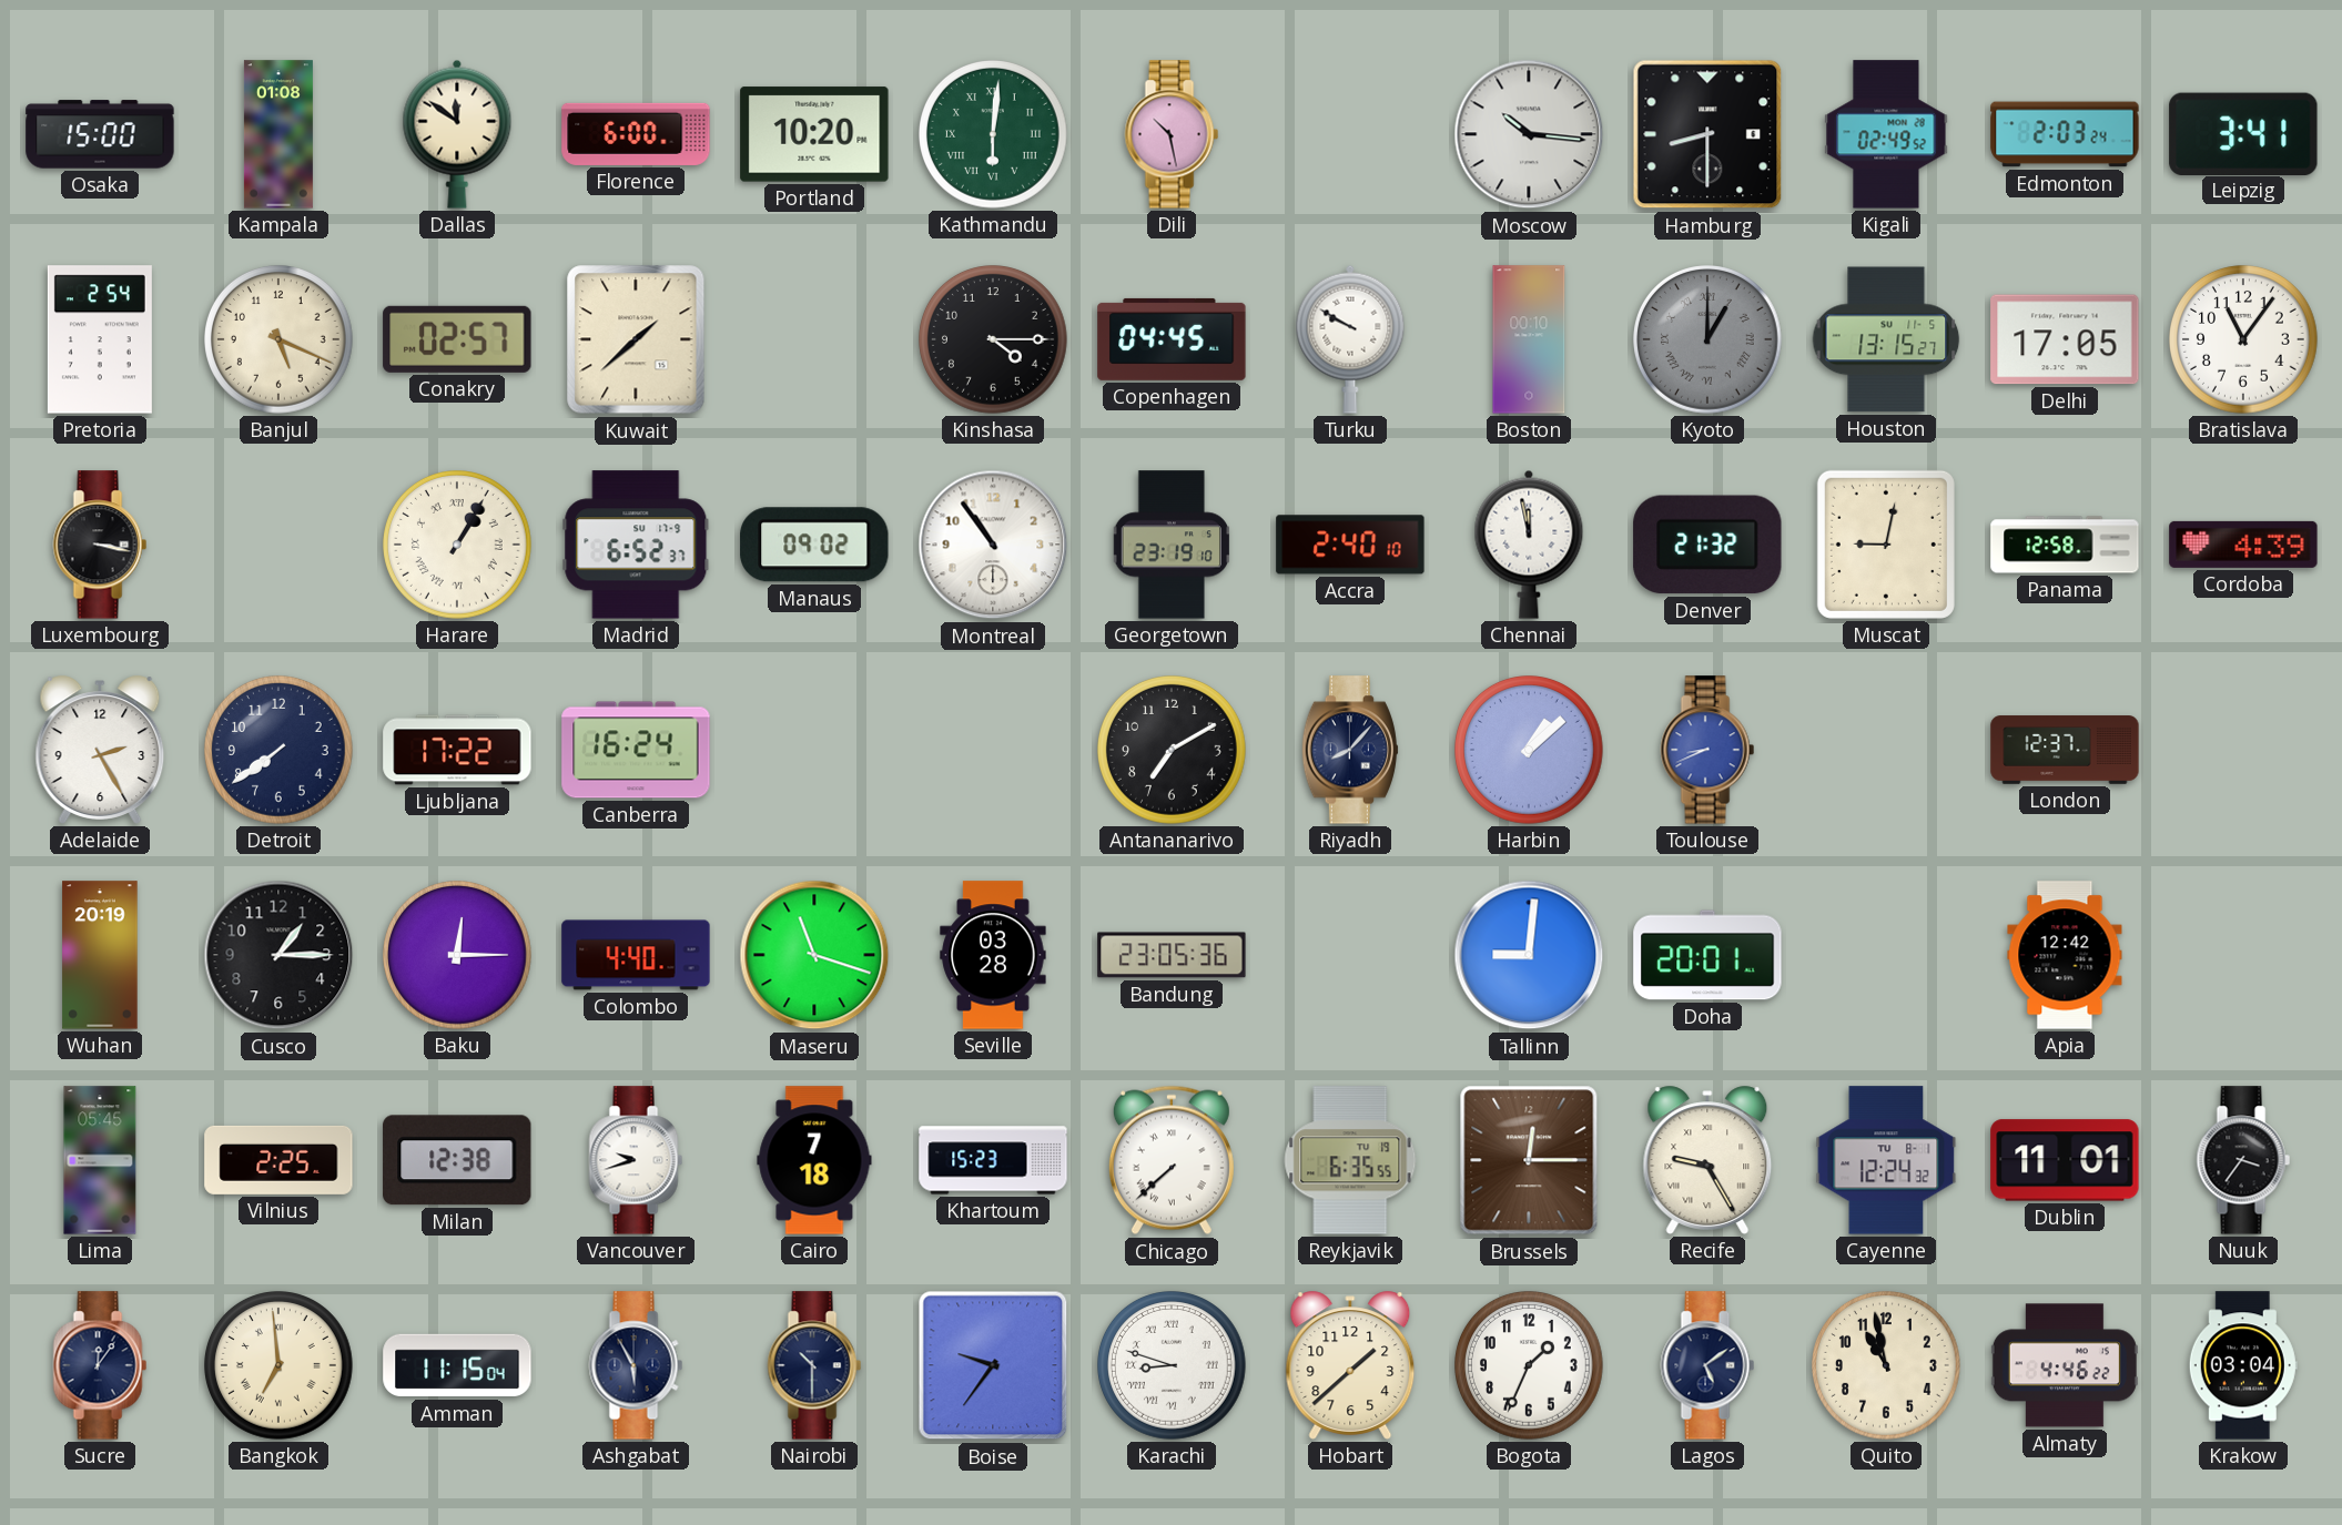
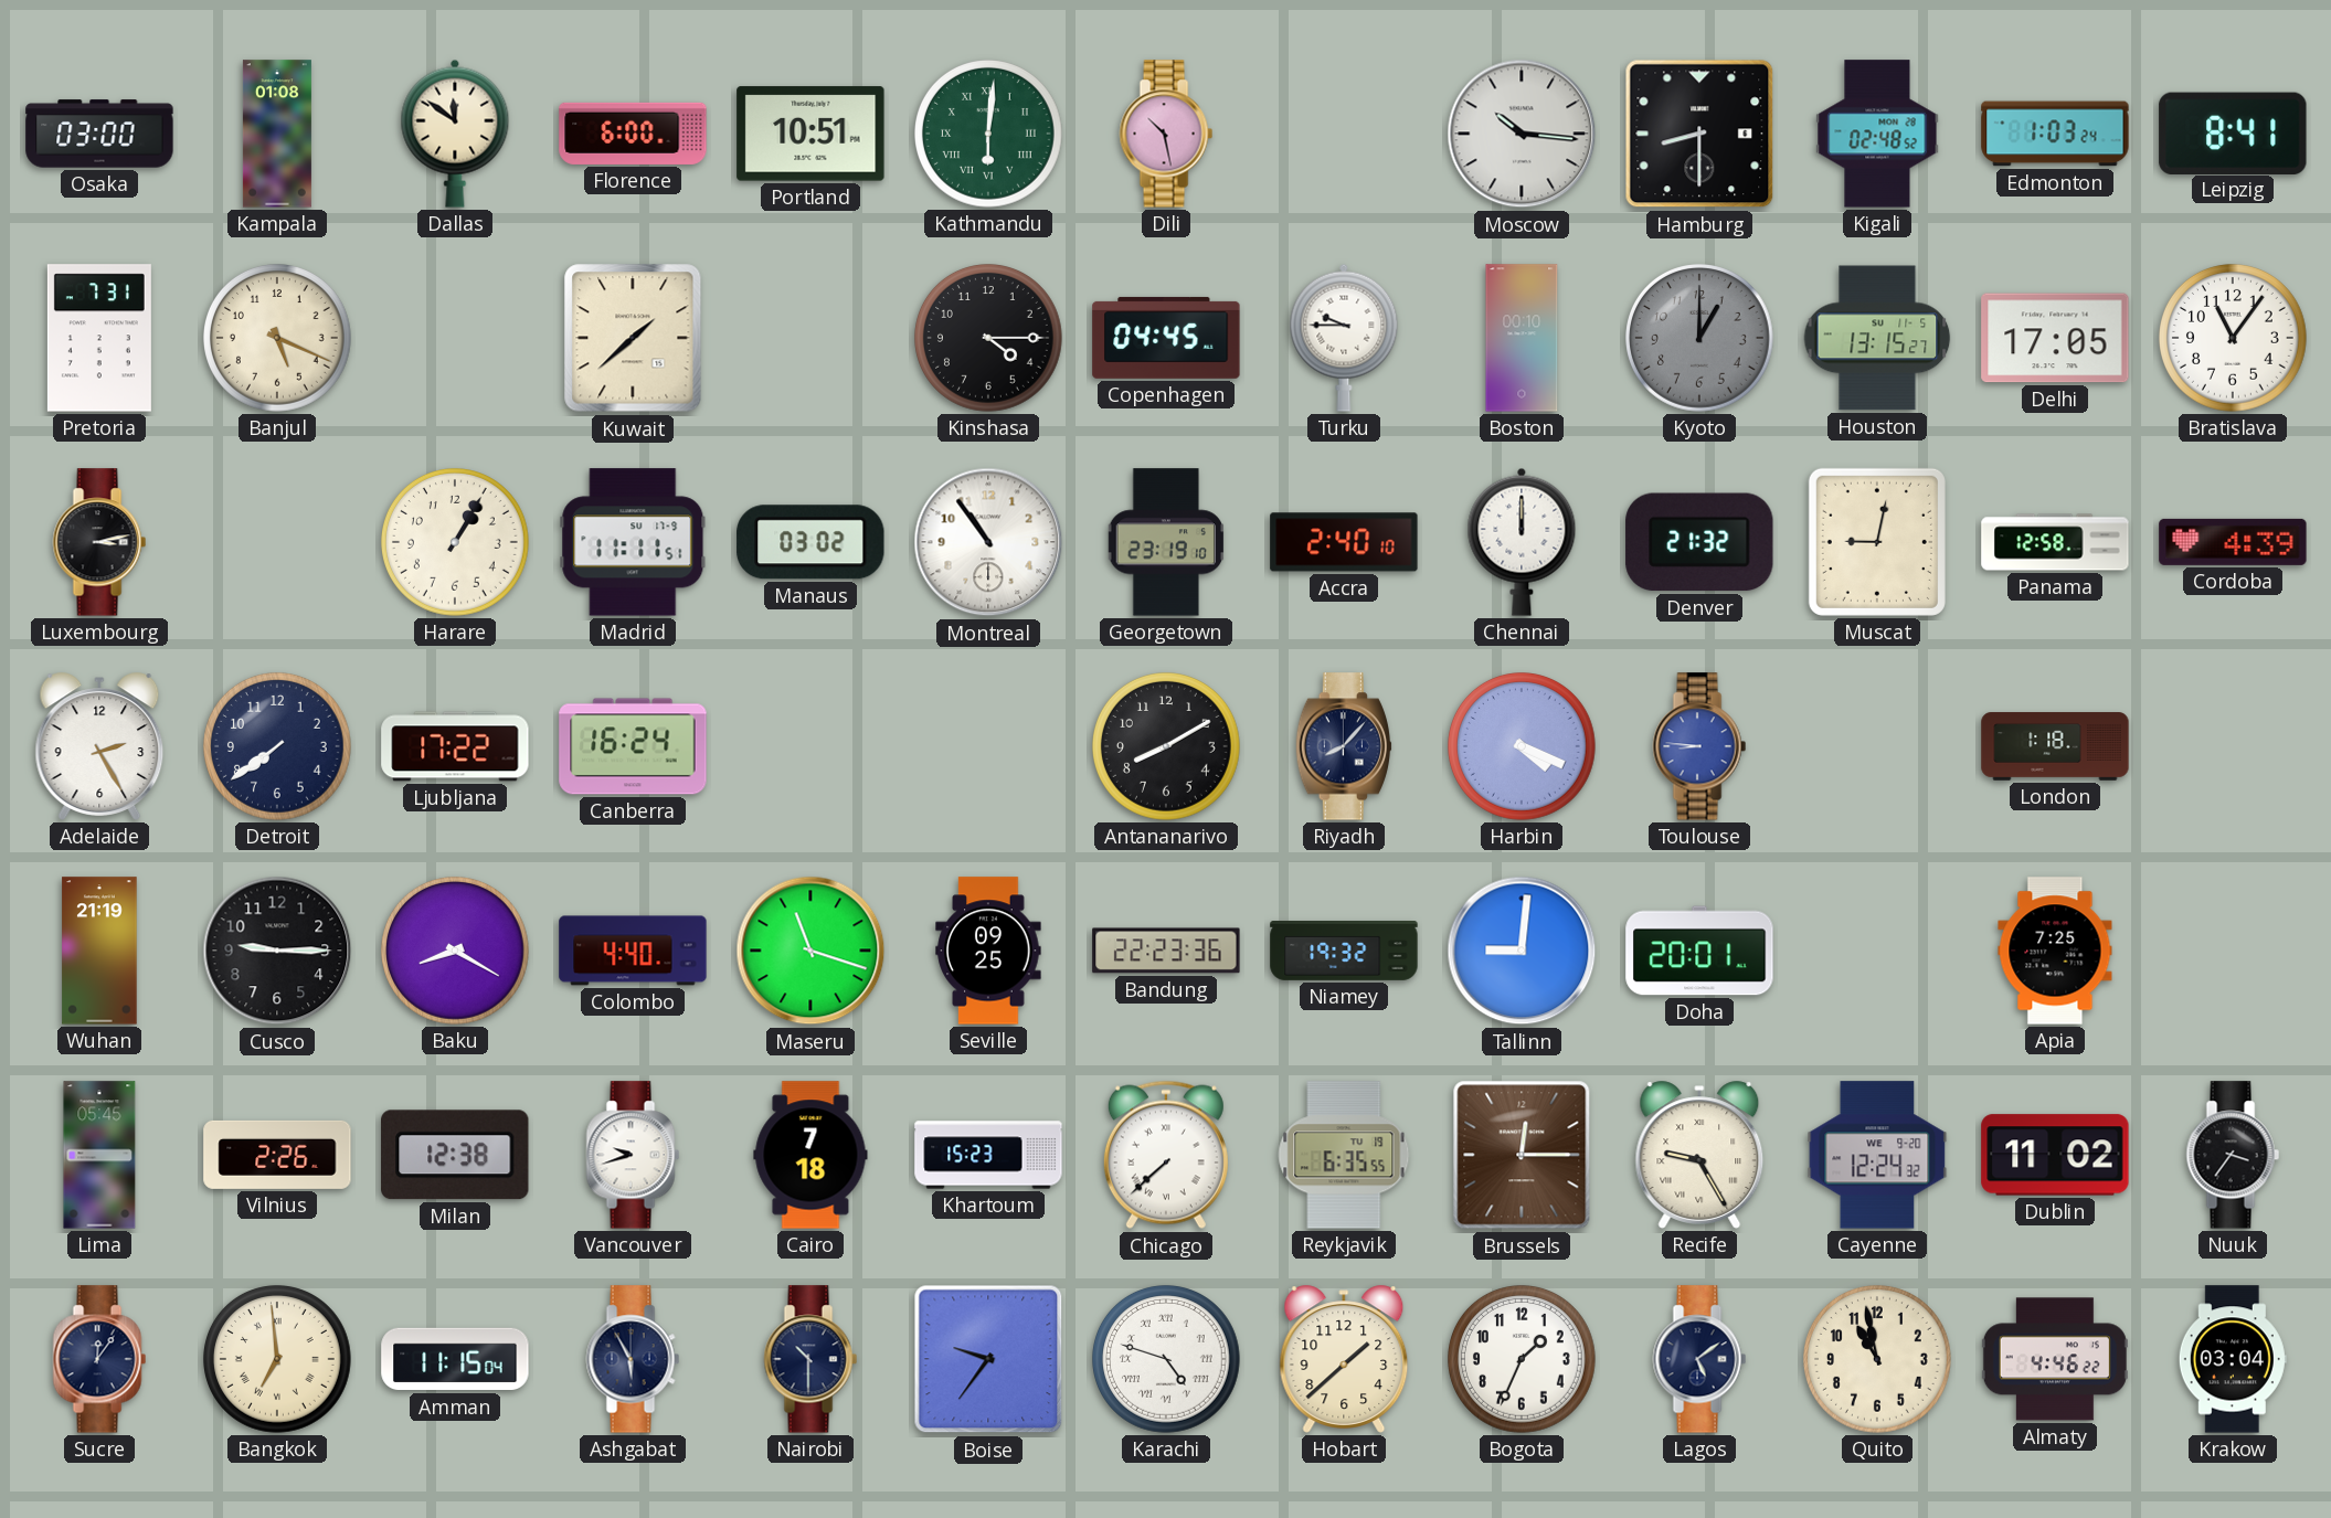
Osaka: 15:00 -> 03:00 (99, 134)
Portland: 10:20 -> 10:51 (810, 134)
Kigali: 02:49 -> 02:48 (1877, 134)
Edmonton: 2:03 -> 1:03 (2055, 134)
Leipzig: 3:41 -> 8:41 (2233, 132)
Pretoria: 2:54 -> 7:31 (99, 338)
Conakry: 02:57 -> none (457, 339)
Turku: 9:50 -> 9:45 (1344, 338)
Kyoto numerals: Roman -> Arabic (1700, 339)
Luxembourg: 3:17 -> 3:13 (99, 542)
Harare numerals: Roman -> Arabic (456, 543)
Madrid: 6:52 -> 11:11 (633, 542)
Manaus: 09:02 -> 03:02 (810, 542)
Chennai: 11:58 -> 12:00 (1522, 542)
Antananarivo: 7:10 -> 8:10 (1167, 747)
Harbin: 1:08 -> 4:19 (1523, 747)
Toulouse: 8:41 -> 8:46 (1699, 746)
London: 12:37 -> 1:18 (2055, 746)
Wuhan: 20:19 -> 21:19 (99, 951)
Cusco: 1:15 -> 9:15 (277, 951)
Baku: 12:15 -> 8:20 (456, 952)
Seville: 03:28 -> 09:25 (988, 951)
Bandung: 23:05 -> 22:23 (1166, 951)
Niamey: none -> 19:32 (1344, 952)
Apia: 12:42 -> 7:25 (2055, 951)
Vilnius: 2:25 -> 2:26 (277, 1155)
Cayenne date: TU 8-1 -> WE 9-20 (1877, 1155)
Dublin: 11:01 -> 11:02 (2055, 1155)
Karachi: 8:48 -> 4:48 (1167, 1360)
